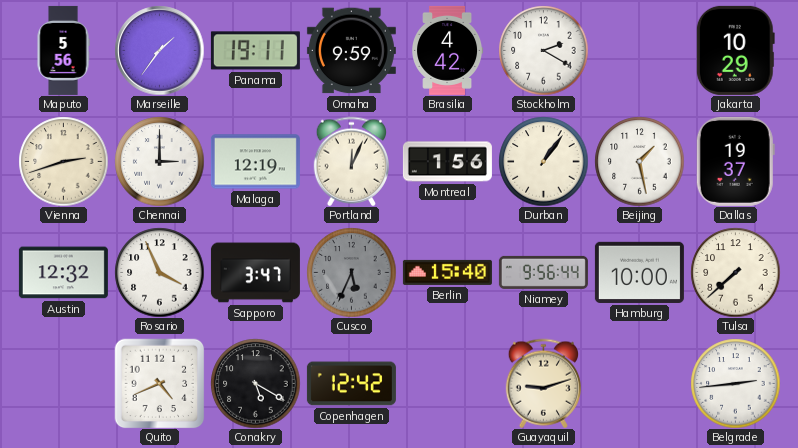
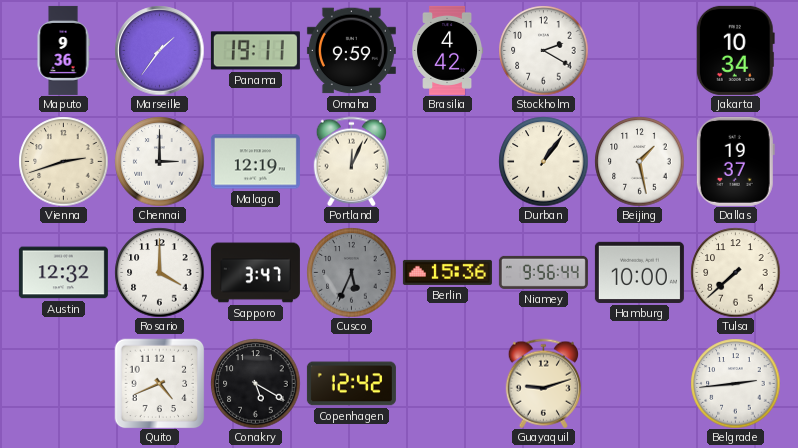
Maputo: 5:56 -> 9:36 (63, 50)
Jakarta: 10:29 -> 10:34 (735, 50)
Montreal: 1:56 -> none (447, 162)
Rosario: 3:56 -> 4:00 (159, 272)
Berlin: 15:40 -> 15:36 (447, 272)
